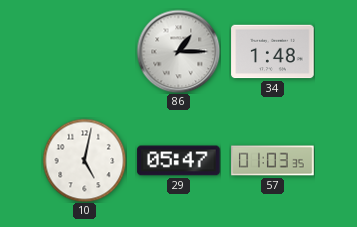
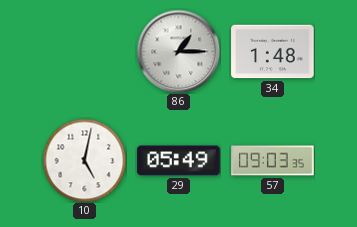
29: 05:47 -> 05:49 (179, 161)
57: 01:03 -> 09:03 (273, 161)
